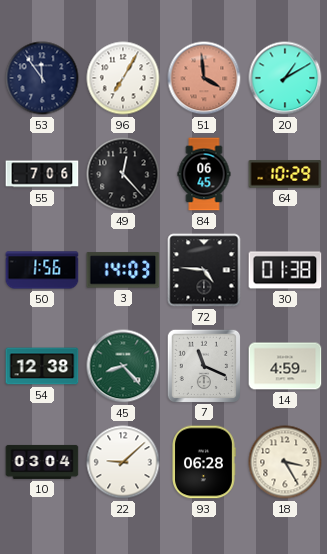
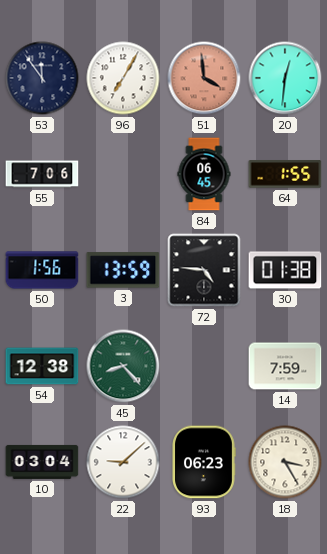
20: 1:10 -> 12:31 (285, 78)
49: 12:23 -> none (123, 174)
64: 10:29 -> 1:55 (285, 174)
3: 14:03 -> 13:59 (123, 270)
7: 11:19 -> none (203, 365)
14: 4:59 -> 7:59 (285, 366)
93: 06:28 -> 06:23 (204, 462)
